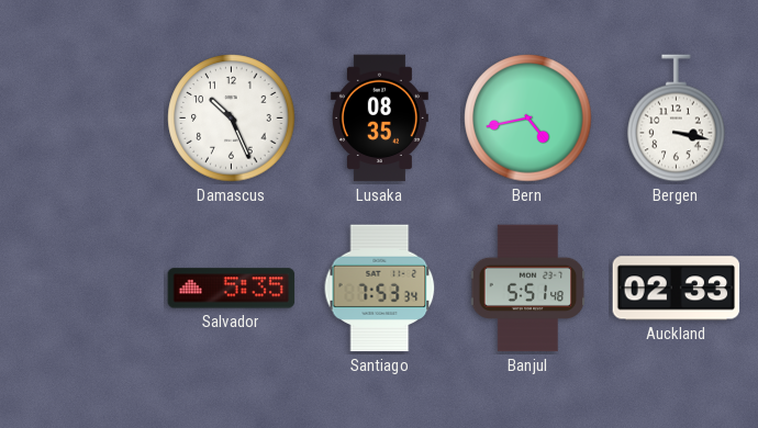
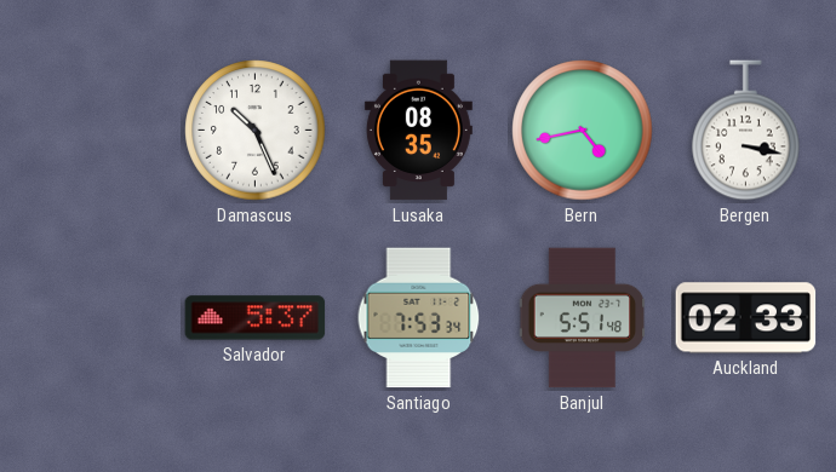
Salvador: 5:35 -> 5:37 (256, 318)
